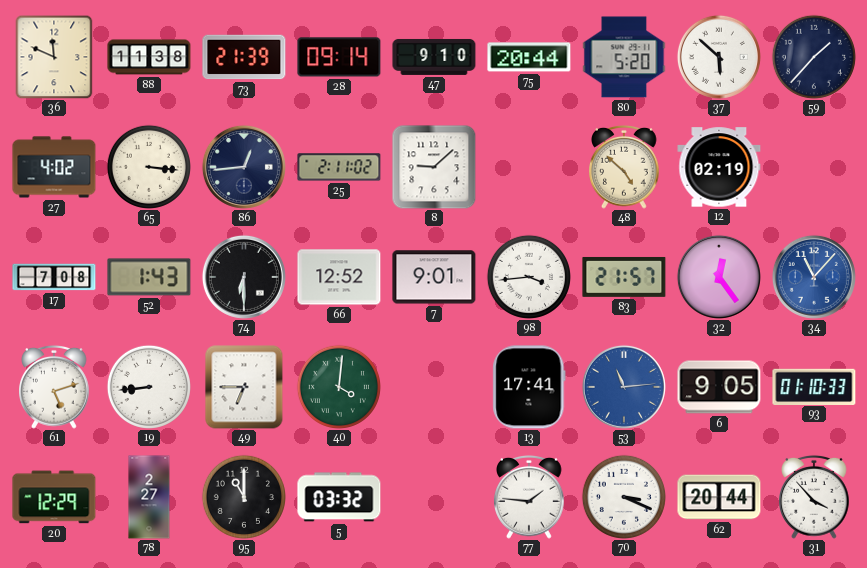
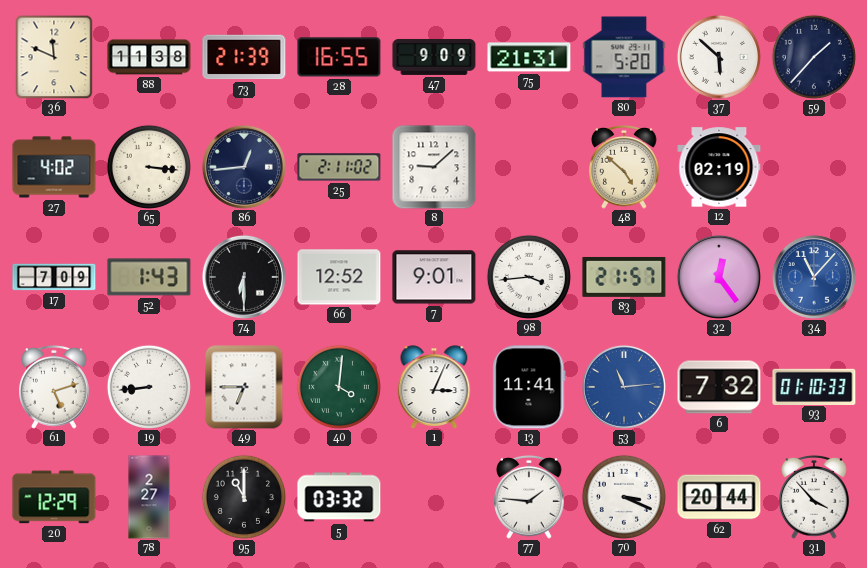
28: 09:14 -> 16:55 (339, 57)
47: 9:10 -> 9:09 (434, 57)
75: 20:44 -> 21:31 (529, 57)
17: 7:08 -> 7:09 (54, 277)
1: none -> 3:04 (434, 387)
13: 17:41 -> 11:41 (529, 387)
6: 9:05 -> 7:32 (719, 387)
